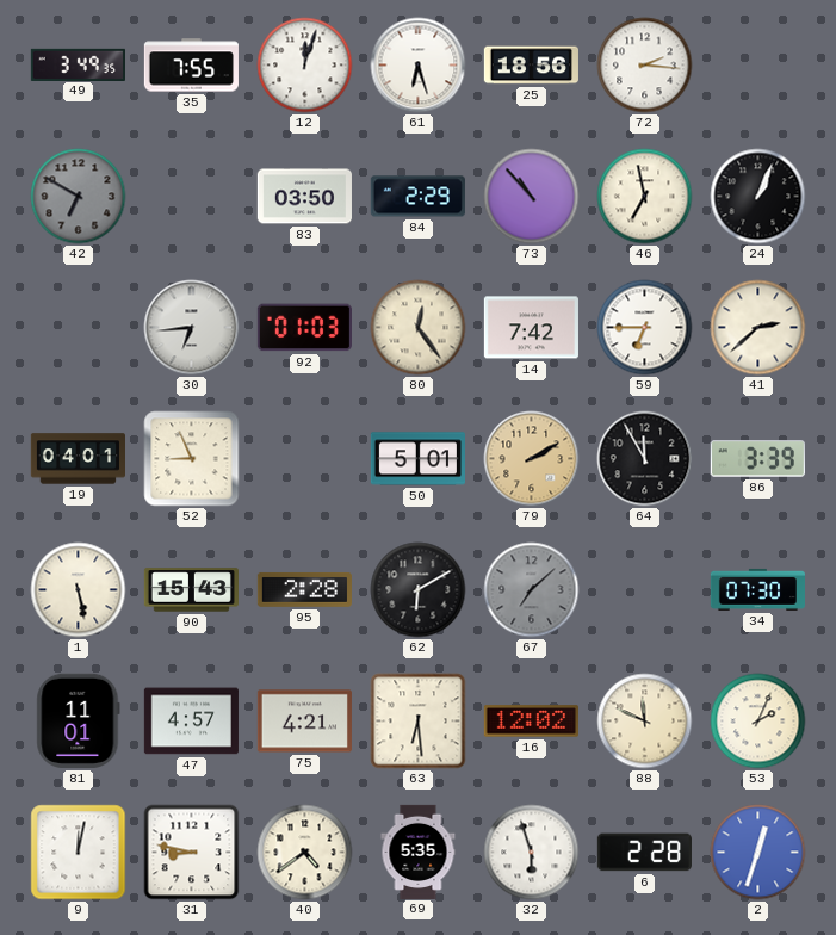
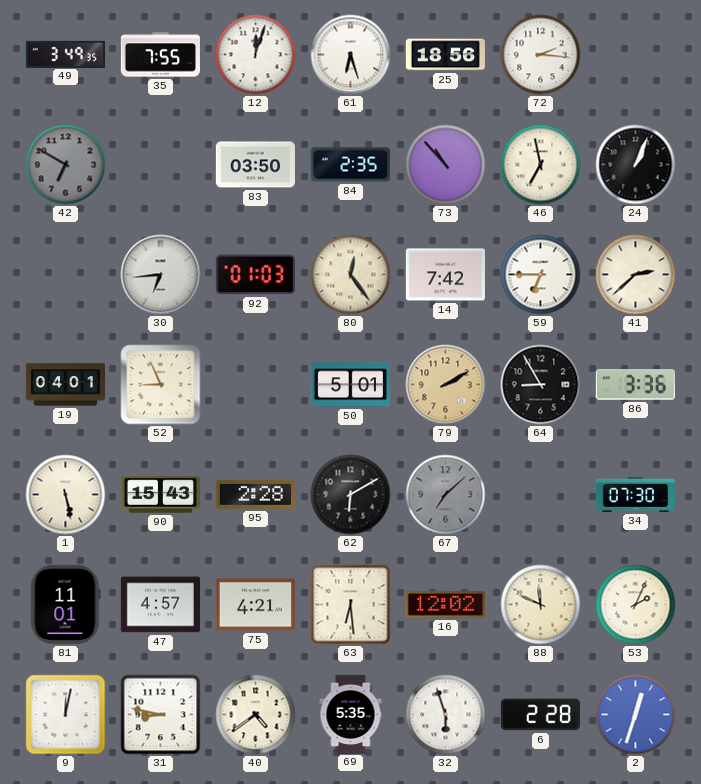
84: 2:29 -> 2:35 (350, 165)
64: 11:55 -> 8:55 (541, 385)
86: 3:39 -> 3:36 (635, 385)
